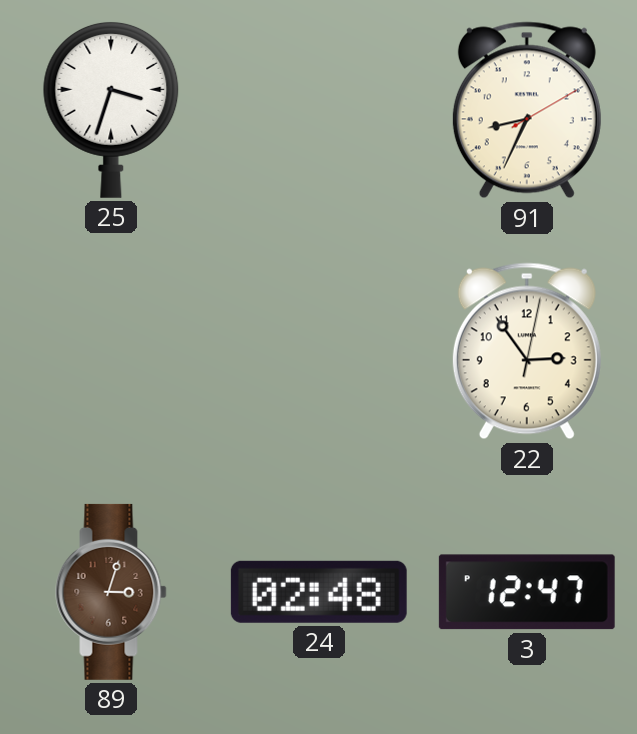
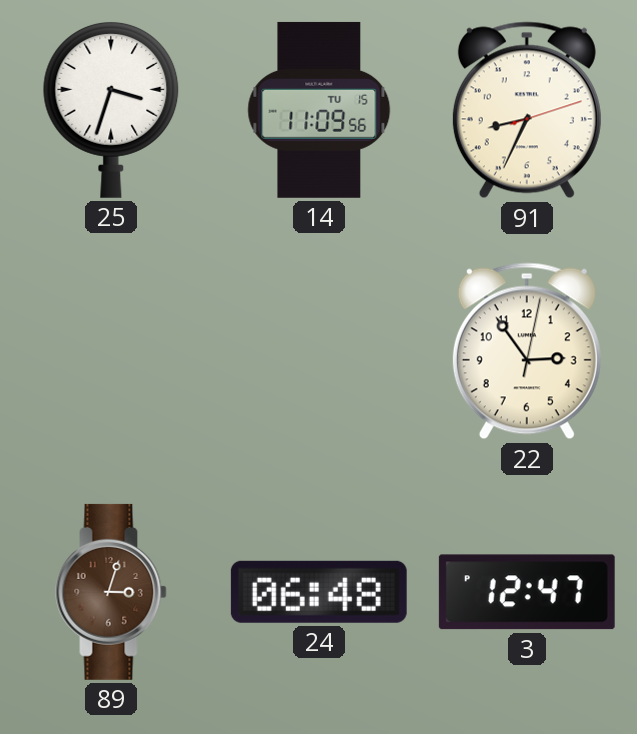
14: none -> 11:09 (319, 110)
91: 8:34:10 -> 8:34:12 (527, 110)
24: 02:48 -> 06:48 (319, 592)
